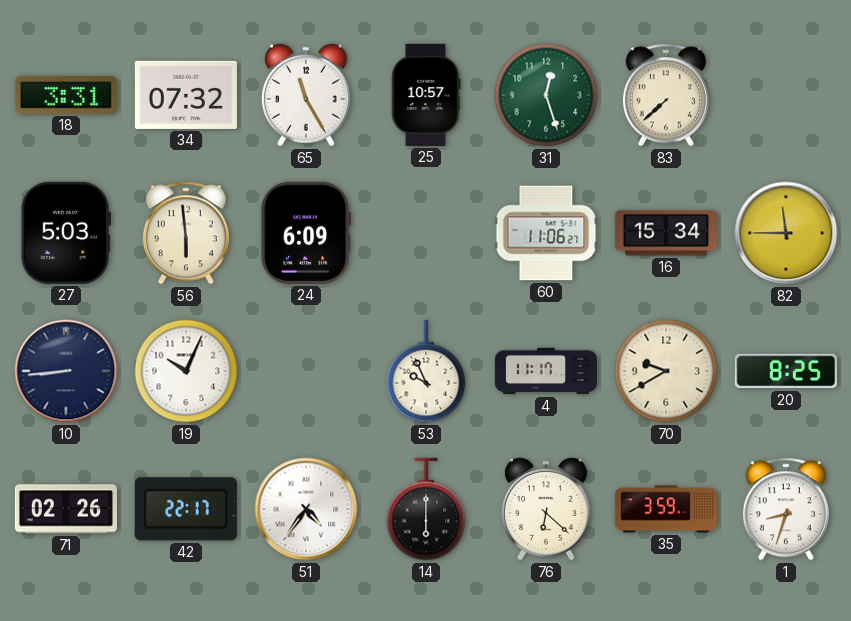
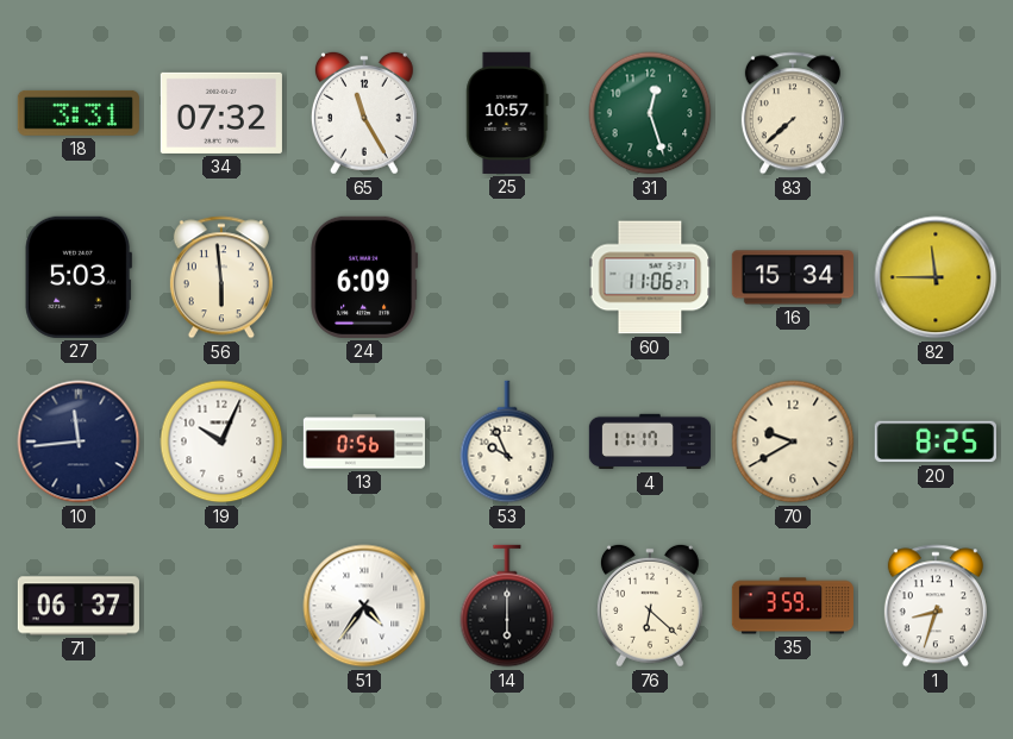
10: 8:44 -> 11:44 (79, 441)
13: none -> 0:56 (363, 441)
71: 02:26 -> 06:37 (79, 606)
42: 22:17 -> none (186, 509)
